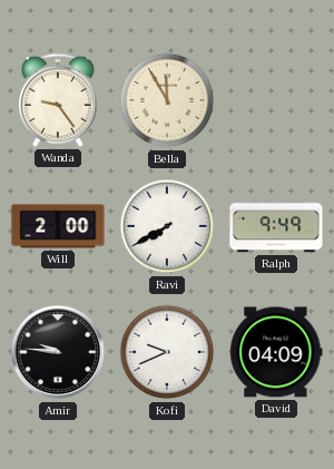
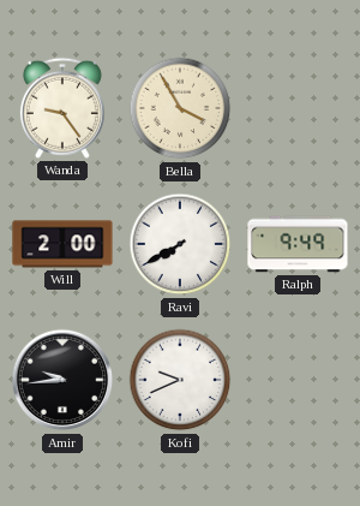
Bella: 11:55 -> 3:55 (180, 108)
Amir: 9:46 -> 9:44 (62, 380)
David: 04:09 -> none (276, 352)
